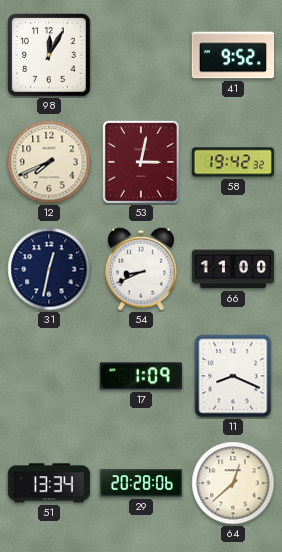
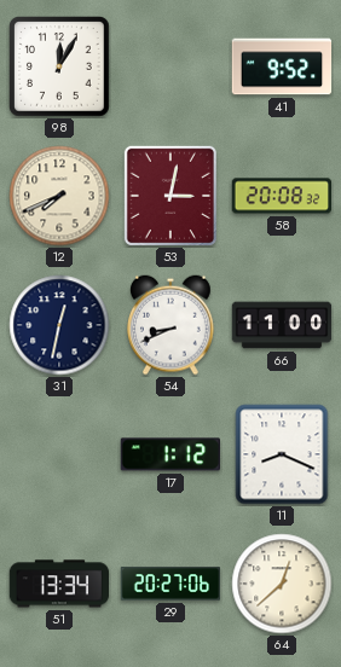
58: 19:42 -> 20:08 (282, 196)
17: 1:09 -> 1:12 (169, 454)
29: 20:28 -> 20:27 (170, 584)
